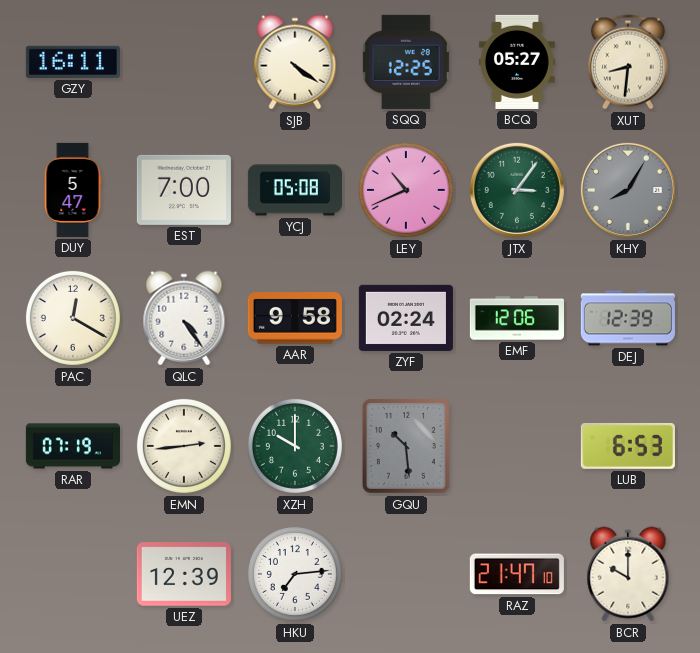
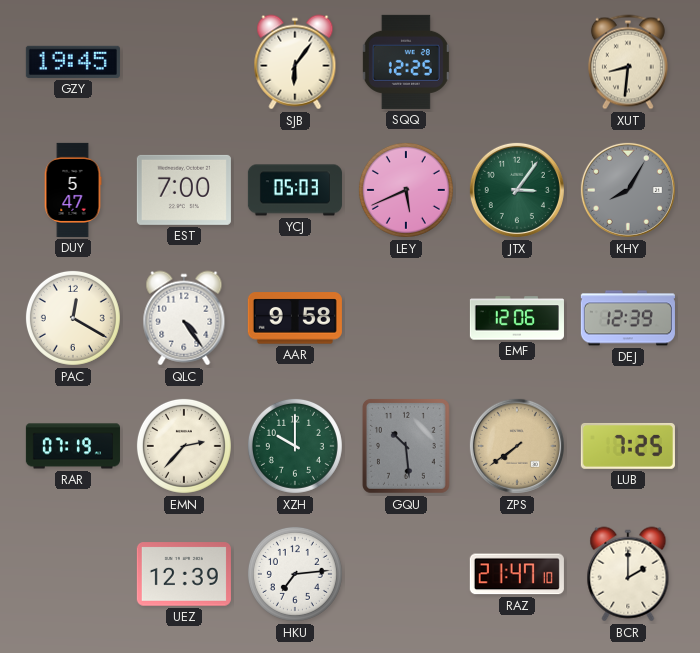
GZY: 16:11 -> 19:45 (73, 62)
SJB: 4:21 -> 6:06 (295, 62)
BCQ: 05:27 -> none (518, 62)
YCJ: 05:08 -> 05:03 (295, 190)
LEY: 10:41 -> 5:41 (406, 190)
ZYF: 02:24 -> none (406, 318)
EMN: 2:44 -> 2:37 (184, 446)
ZPS: none -> 7:39 (517, 446)
LUB: 6:53 -> 7:25 (628, 446)
BCR: 10:00 -> 2:00 (628, 574)
